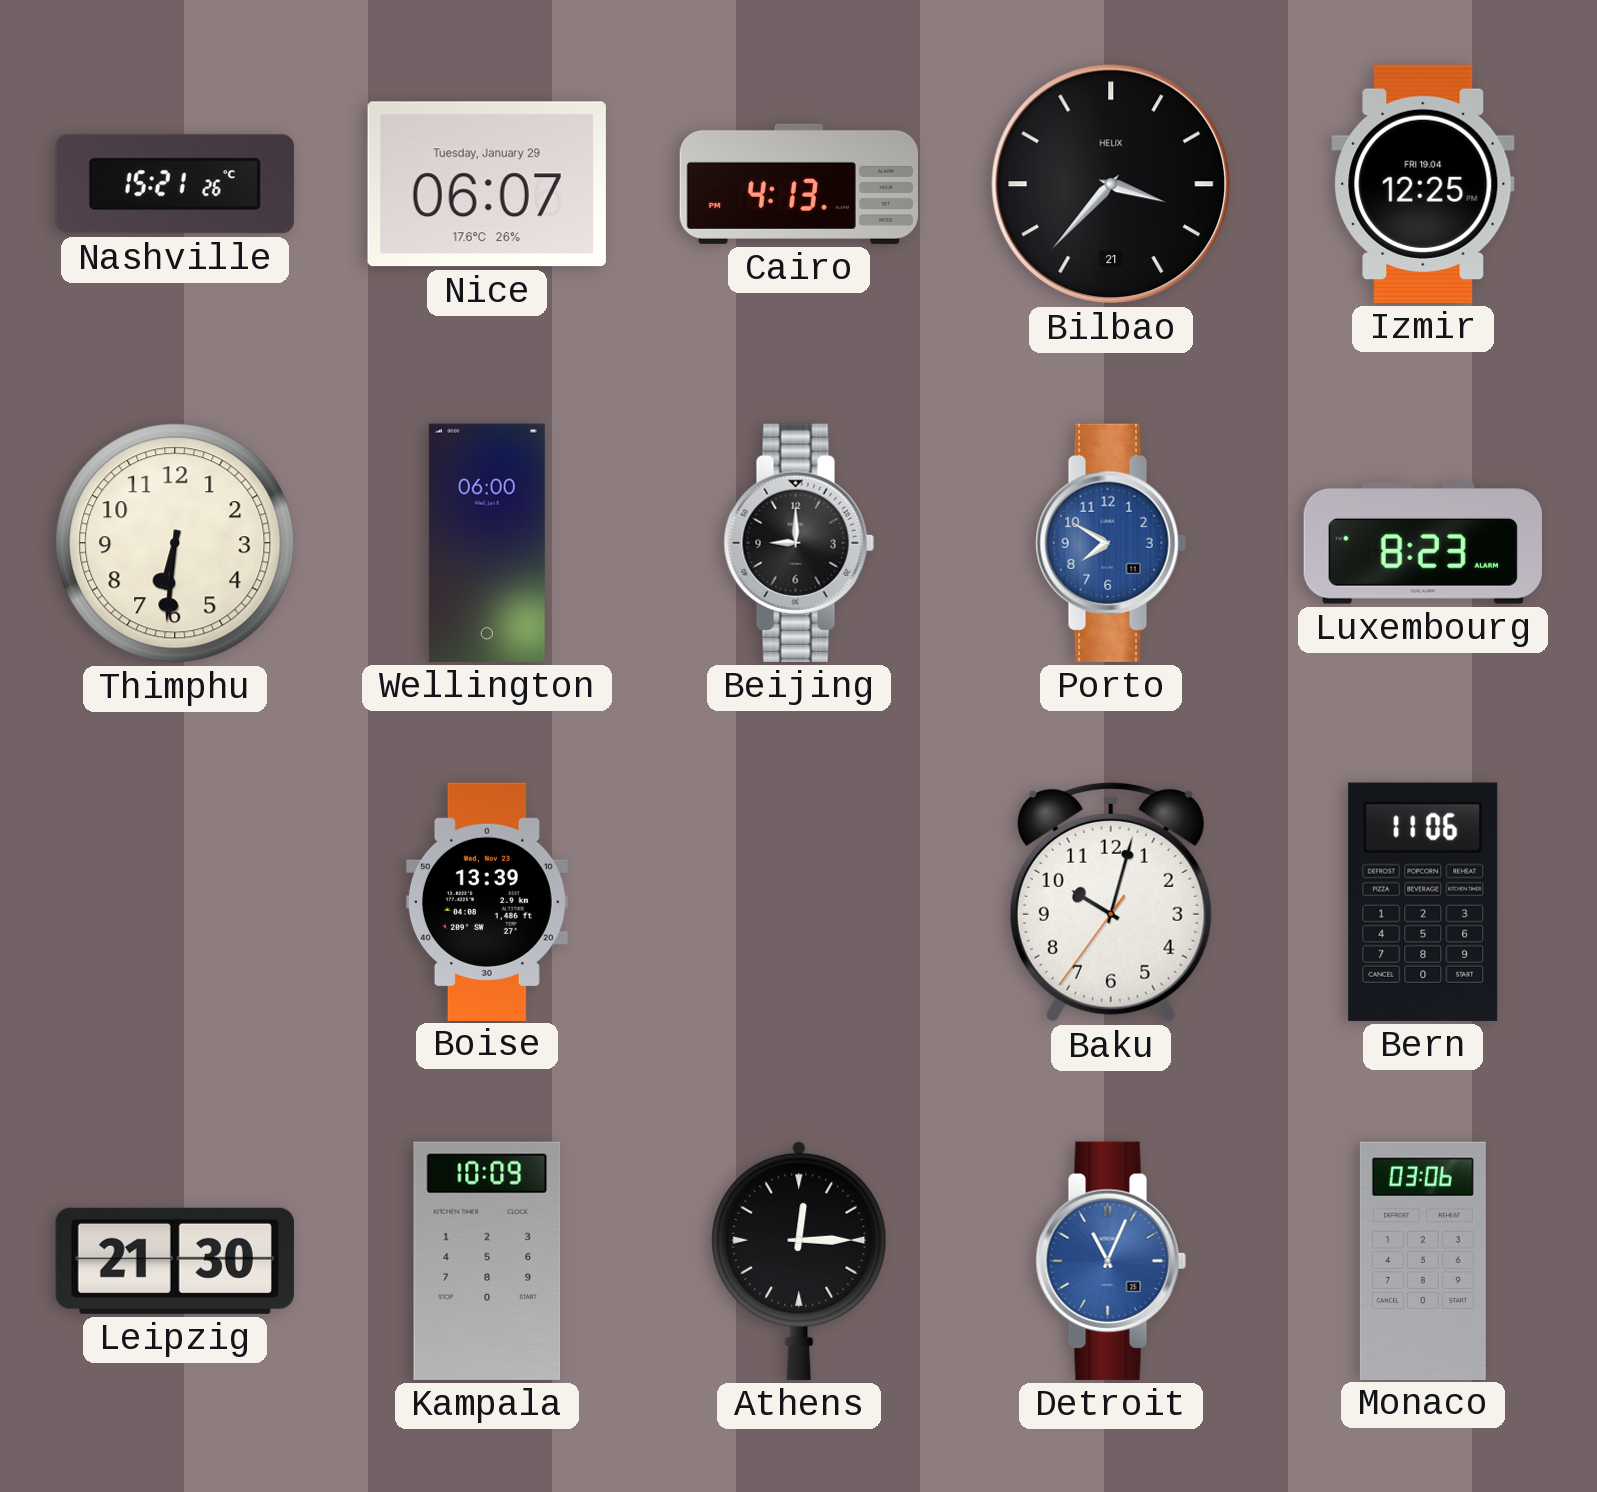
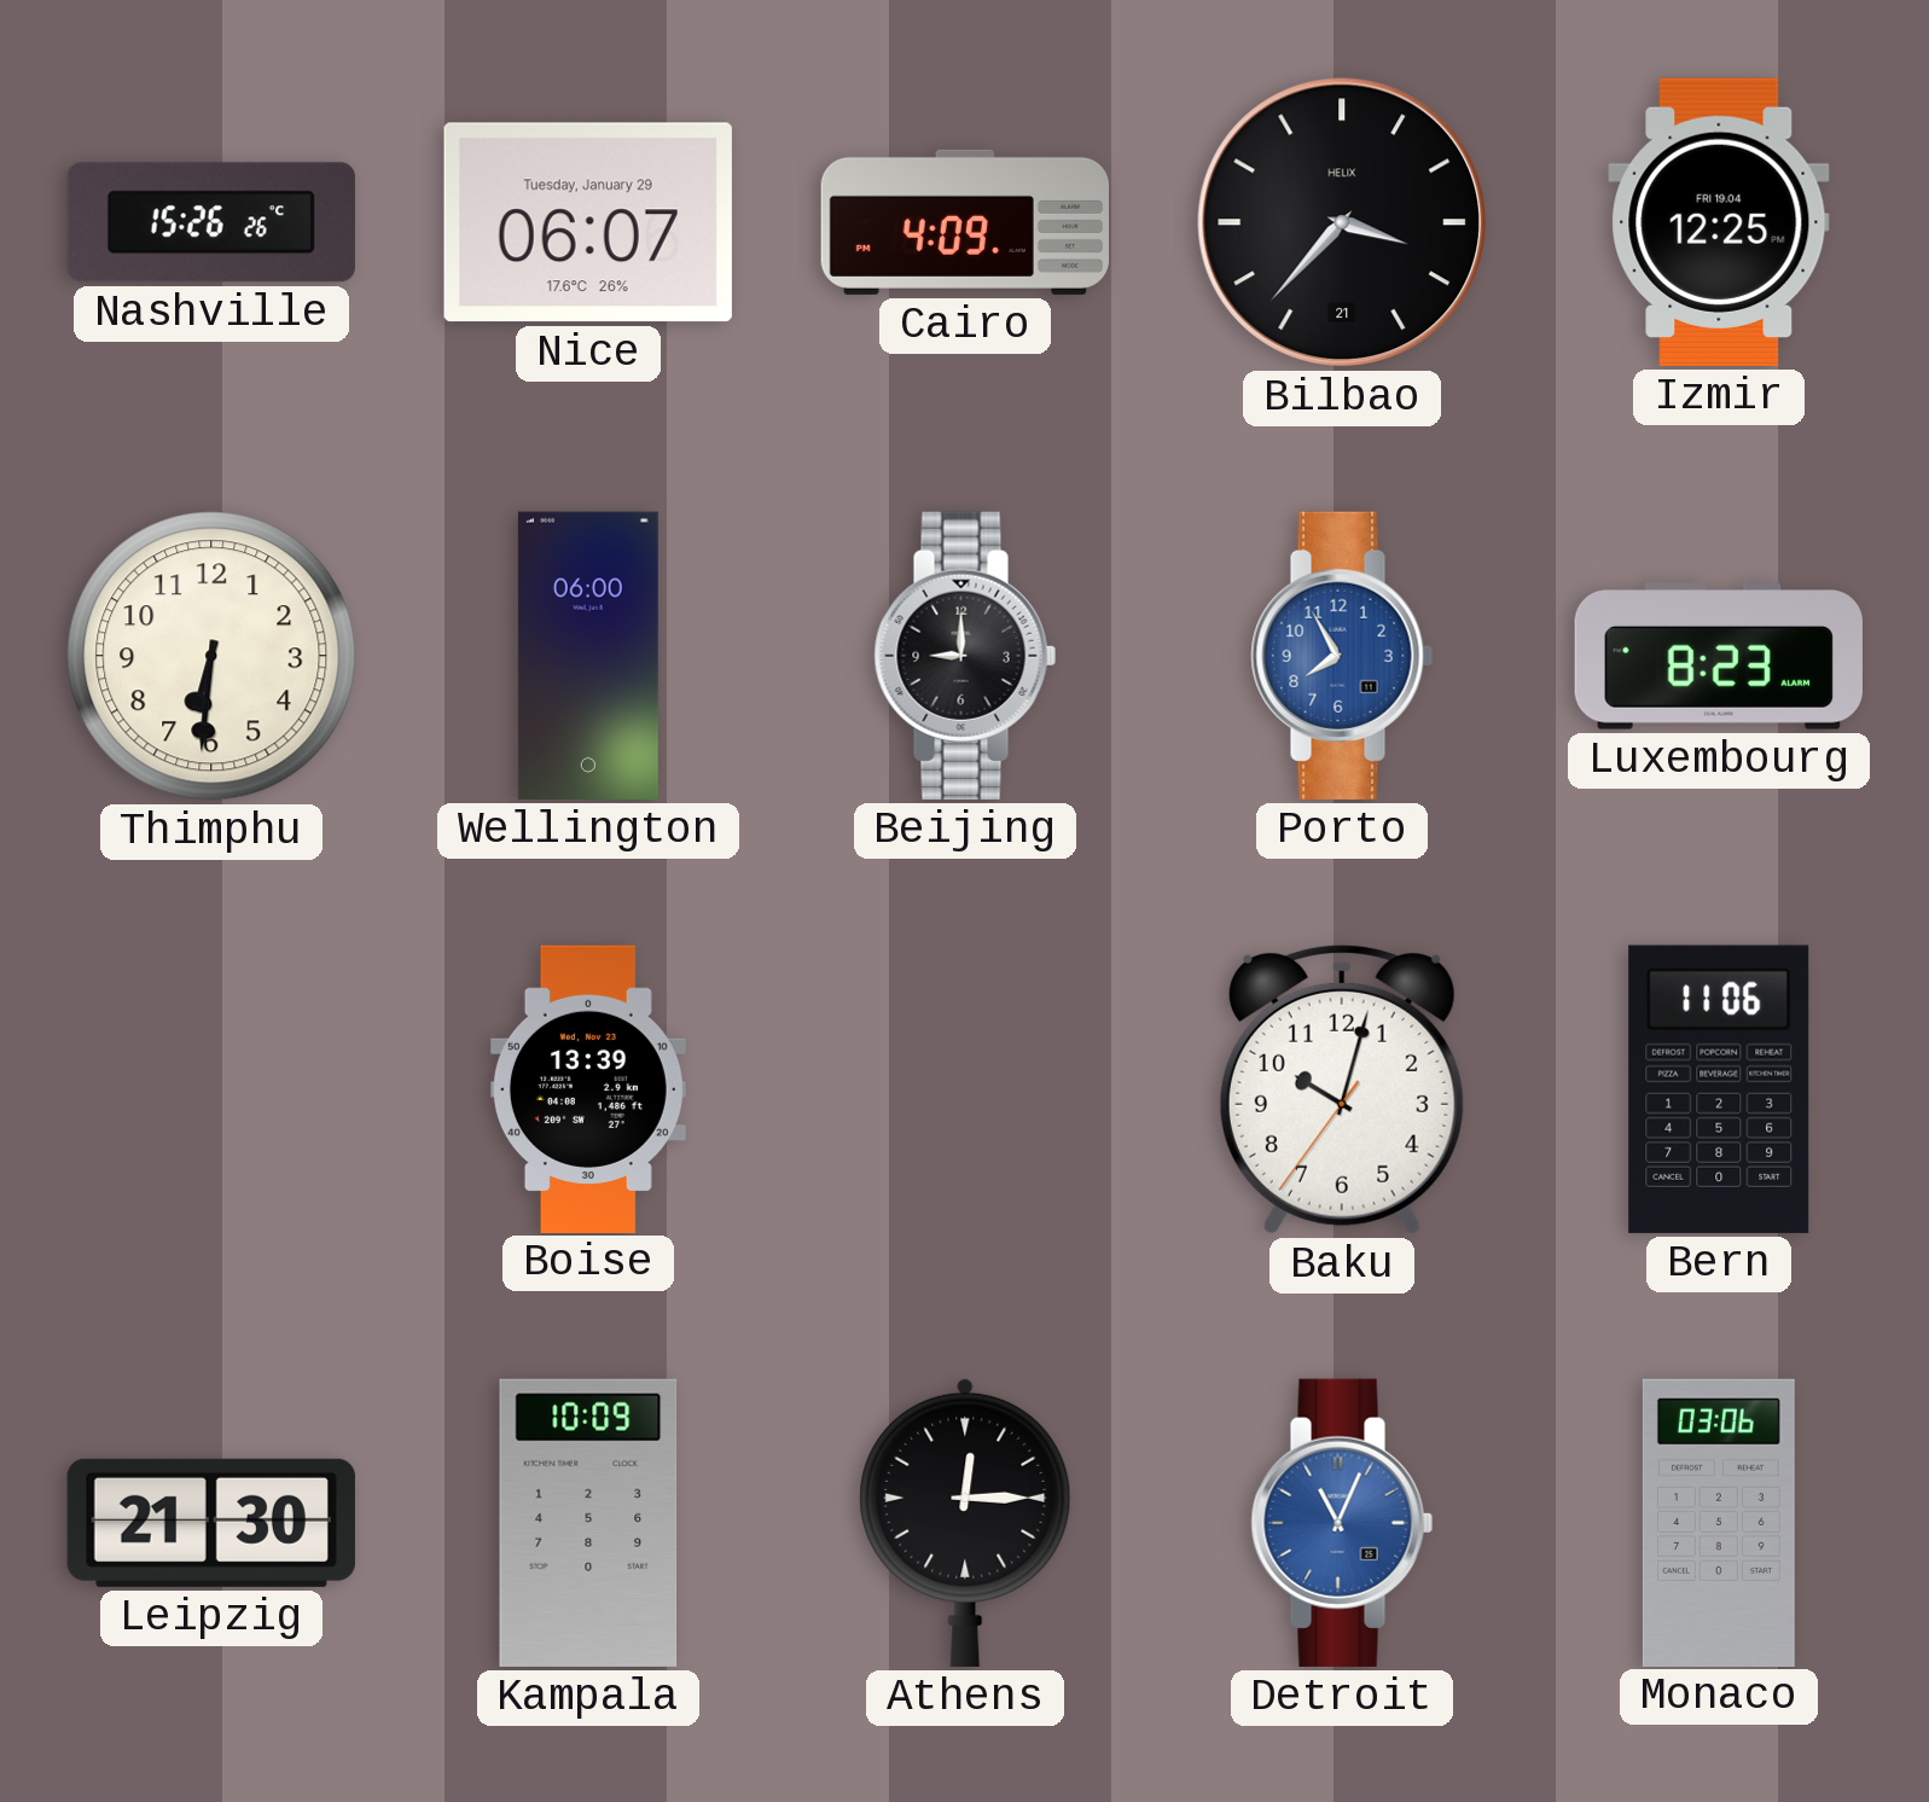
Nashville: 15:21 -> 15:26 (211, 222)
Cairo: 4:13 -> 4:09 (964, 222)
Porto: 7:50 -> 7:55 (1342, 656)
